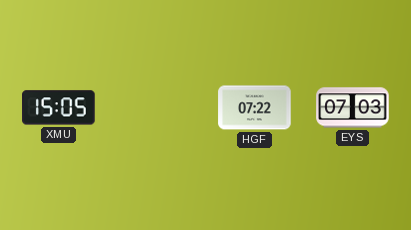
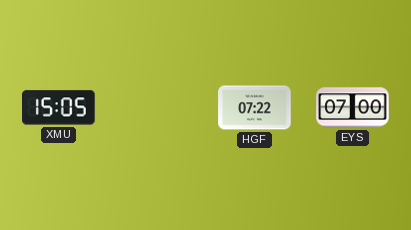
EYS: 07:03 -> 07:00 (353, 108)
